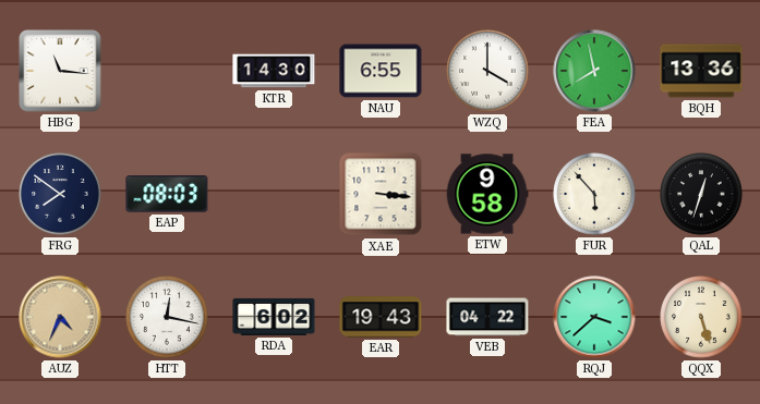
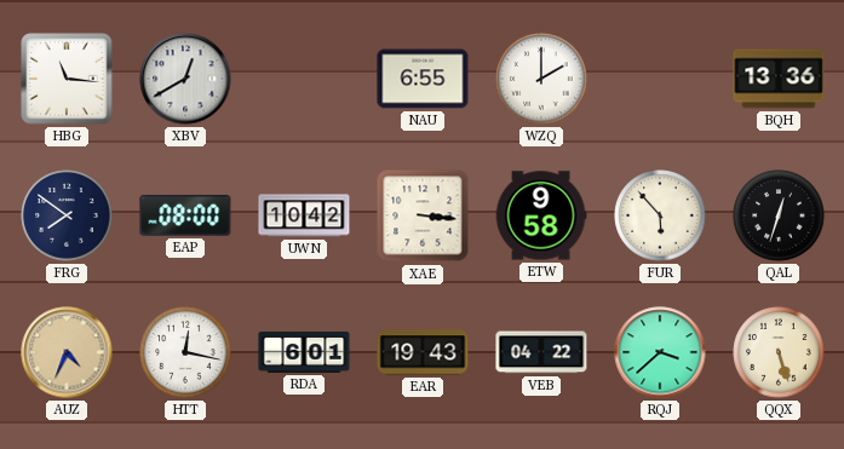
XBV: none -> 12:40 (185, 79)
KTR: 14:30 -> none (274, 71)
WZQ: 4:00 -> 2:00 (541, 79)
FEA: 7:58 -> none (594, 71)
EAP: 08:03 -> 08:00 (185, 217)
UWN: none -> 10:42 (304, 215)
RDA: 6:02 -> 6:01 (304, 352)
